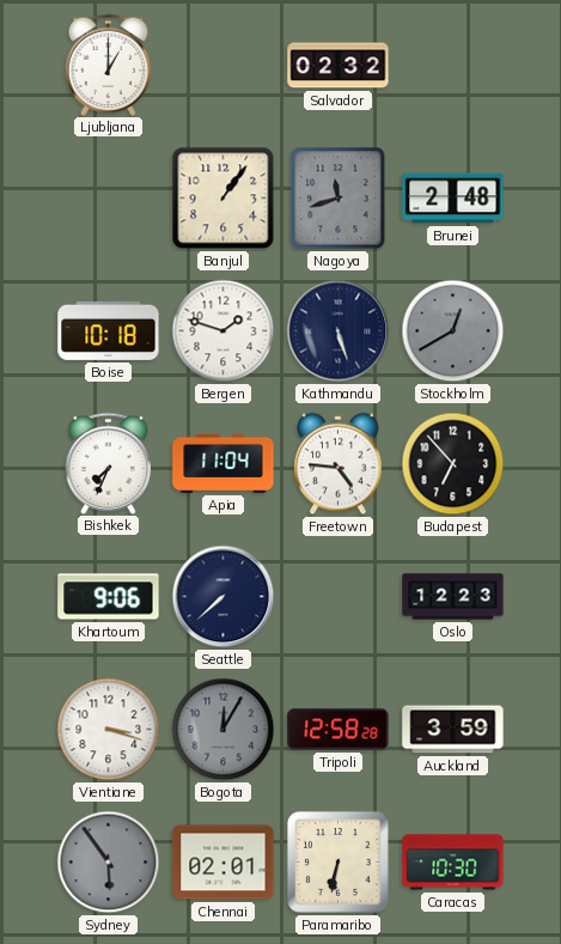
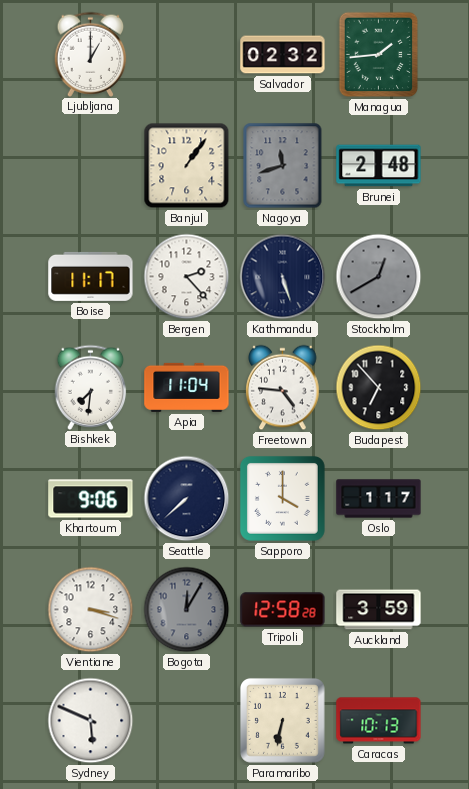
Managua: none -> 1:44 (379, 55)
Boise: 10:18 -> 11:17 (91, 276)
Bergen: 1:48 -> 2:23 (187, 277)
Bishkek: 7:34 -> 7:31 (91, 387)
Sapporo: none -> 4:00 (282, 498)
Oslo: 12:23 -> 1:17 (379, 499)
Sydney: 5:54 -> 5:49 (91, 721)
Sydney dial: grey -> white (91, 721)
Chennai: 02:01 -> none (224, 863)
Caracas: 10:30 -> 10:13 (379, 721)
